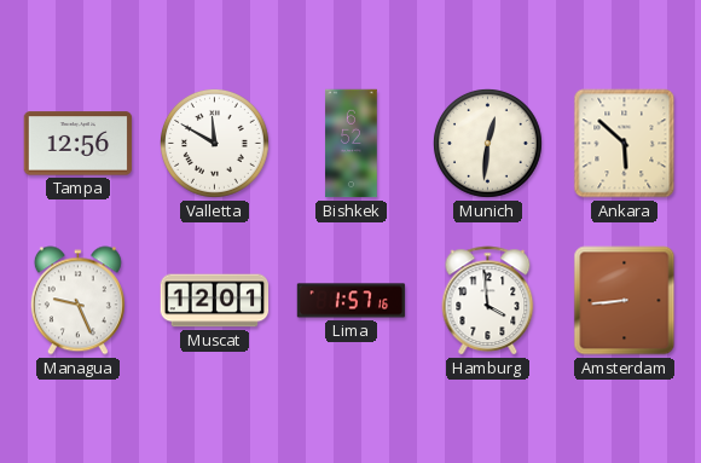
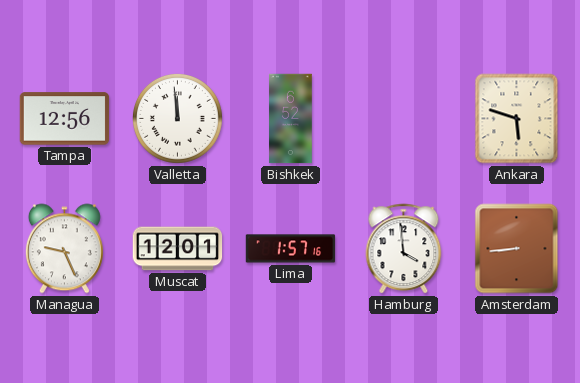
Valletta: 11:50 -> 11:59 (178, 119)
Munich: 12:31 -> none (488, 144)
Ankara: 5:52 -> 5:48 (517, 119)
